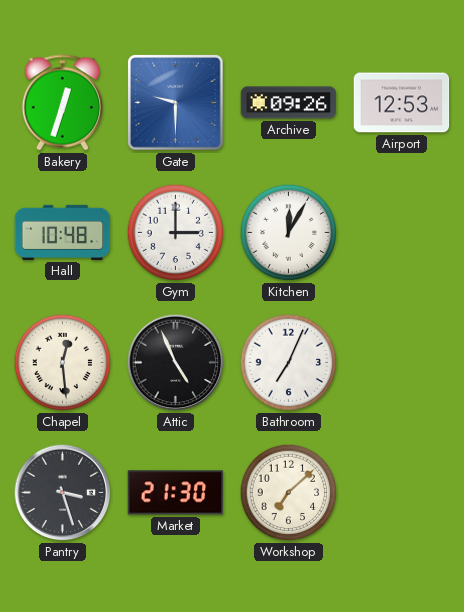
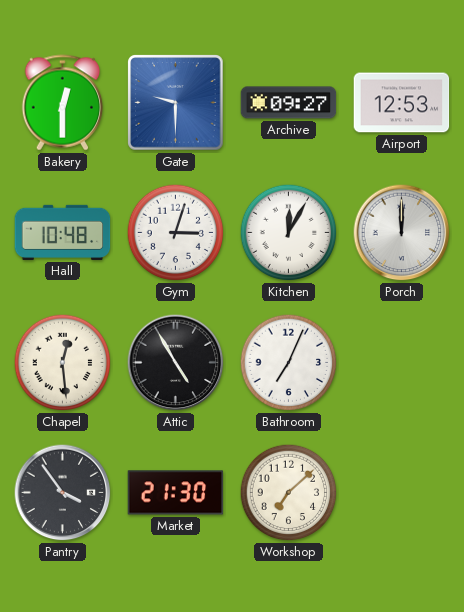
Bakery: 12:33 -> 12:30 (63, 103)
Archive: 09:26 -> 09:27 (289, 103)
Gym: 3:00 -> 3:03 (176, 233)
Porch: none -> 12:00 (402, 233)
Attic: 4:56 -> 4:55 (176, 363)
Pantry: 3:27 -> 3:54 (63, 493)
